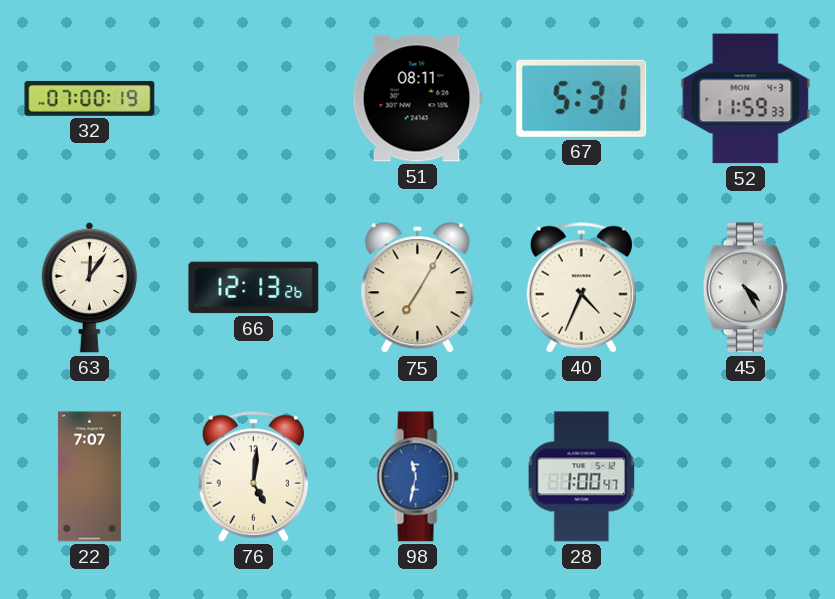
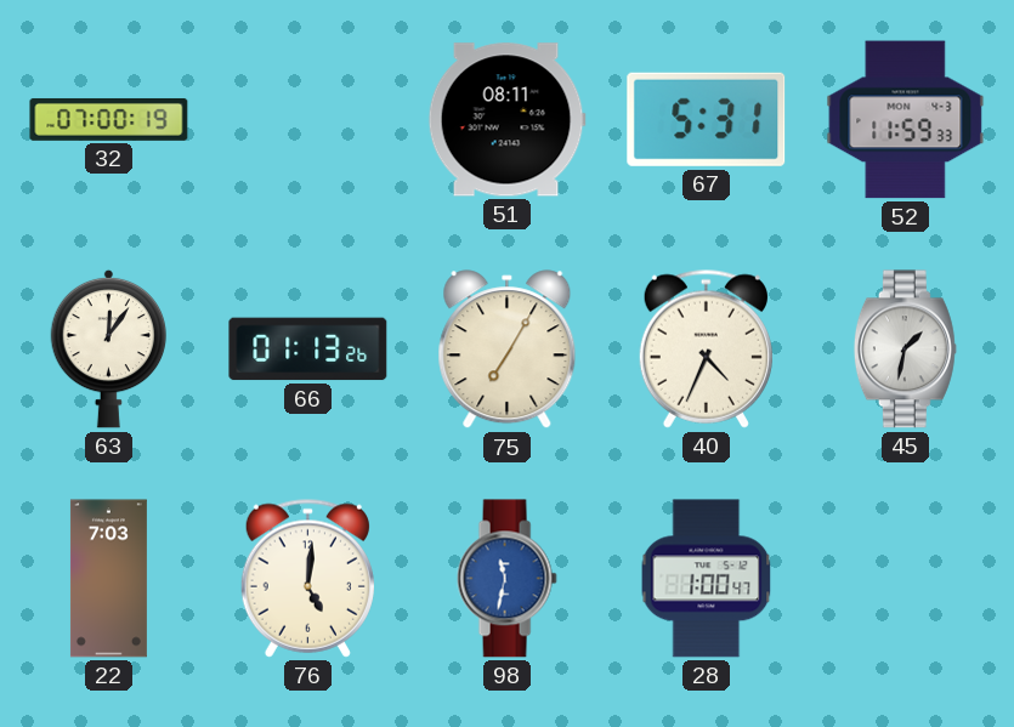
66: 12:13 -> 01:13 (308, 350)
45: 4:25 -> 1:32 (905, 350)
22: 7:07 -> 7:03 (108, 579)
